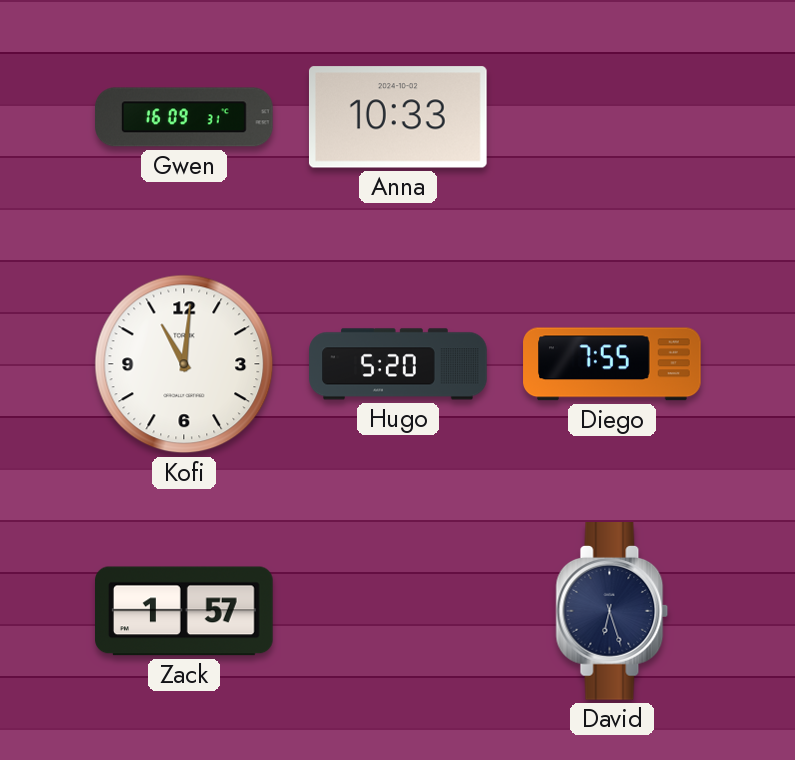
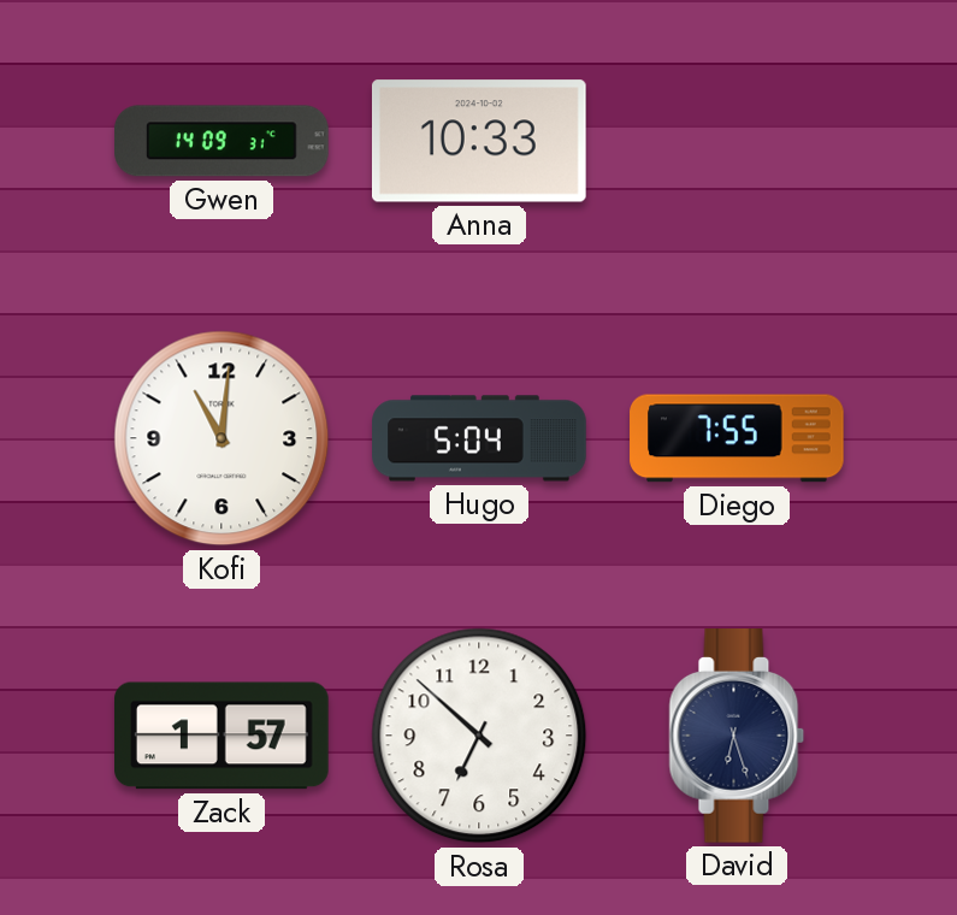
Gwen: 16:09 -> 14:09 (221, 141)
Hugo: 5:20 -> 5:04 (479, 438)
Rosa: none -> 6:52 (479, 736)
